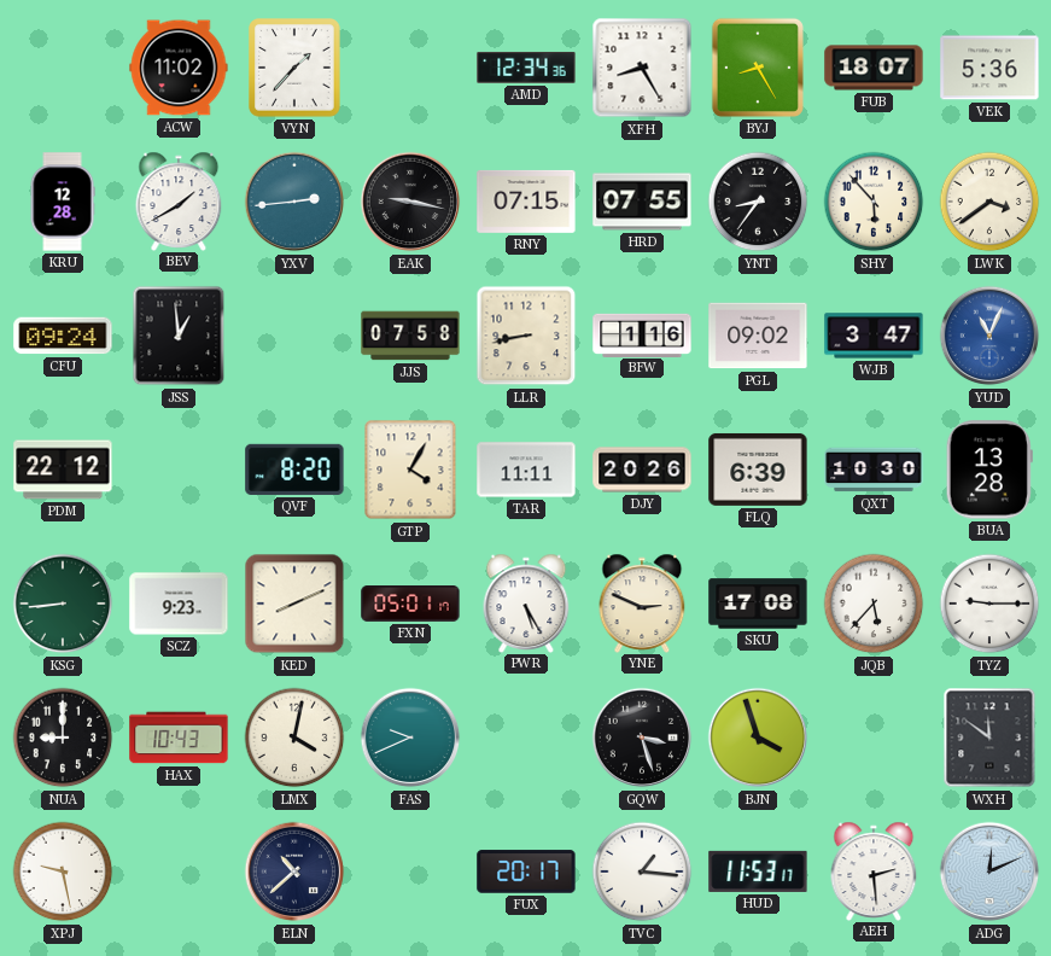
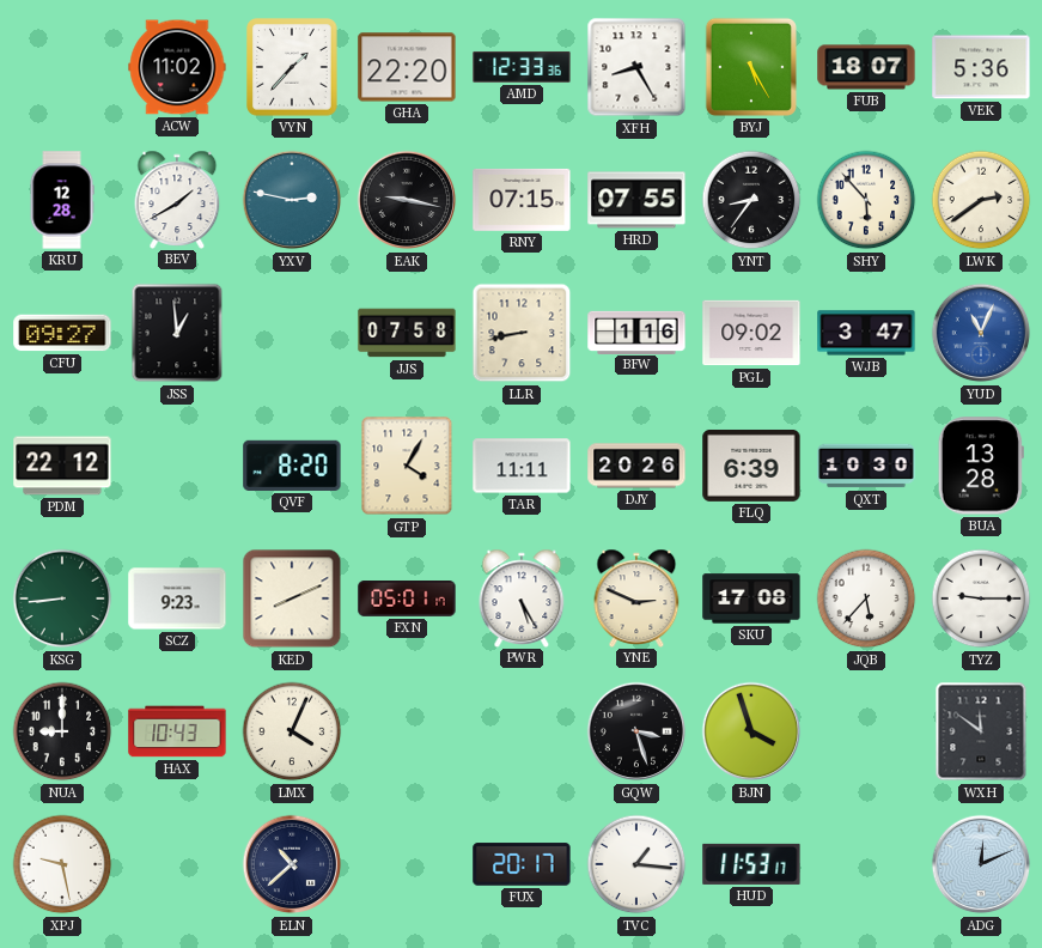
GHA: none -> 22:20 (407, 67)
AMD: 12:34 -> 12:33 (522, 67)
BYJ: 8:25 -> 5:25 (751, 67)
YXV: 2:44 -> 2:47 (292, 200)
LWK: 3:39 -> 2:39 (981, 200)
CFU: 09:24 -> 09:27 (62, 333)
LMX: 4:02 -> 4:04 (292, 731)
FAS: 9:41 -> none (410, 738)
AEH: 2:29 -> none (874, 870)
